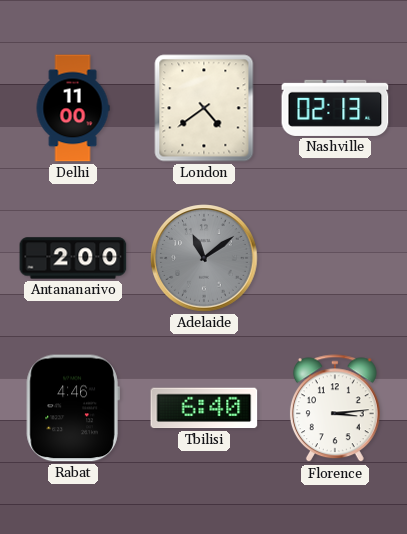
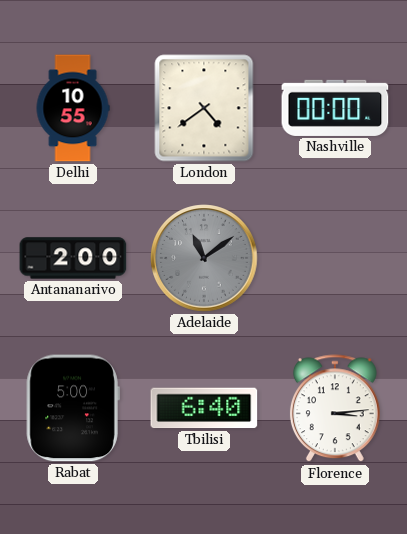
Delhi: 11:00 -> 10:55 (73, 108)
Nashville: 02:13 -> 00:00 (335, 108)
Rabat: 4:46 -> 5:00 (73, 408)
